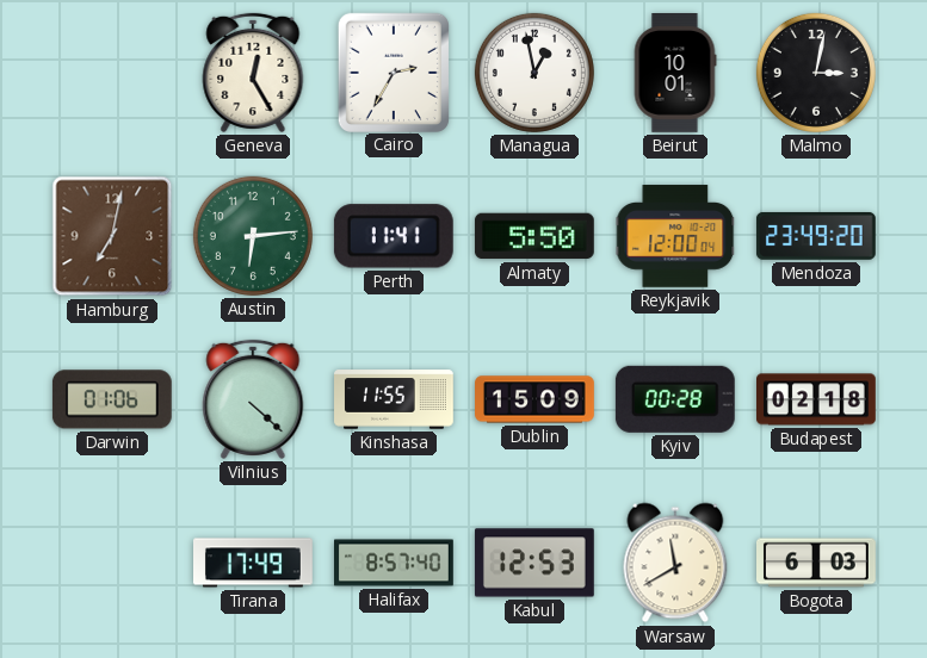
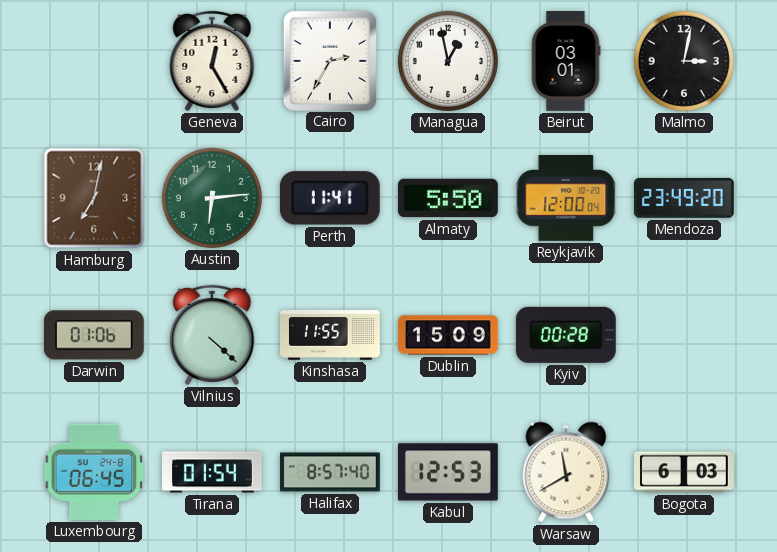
Beirut: 10:01 -> 03:01 (566, 62)
Budapest: 02:18 -> none (817, 399)
Luxembourg: none -> 06:45 (94, 472)
Tirana: 17:49 -> 01:54 (213, 472)
